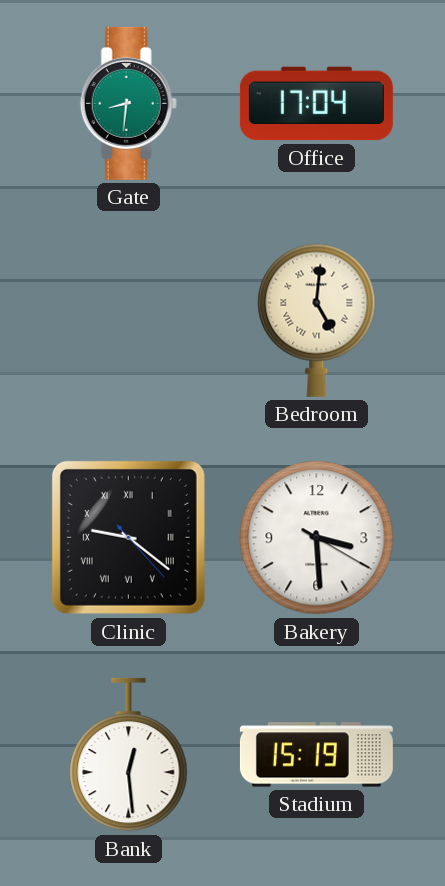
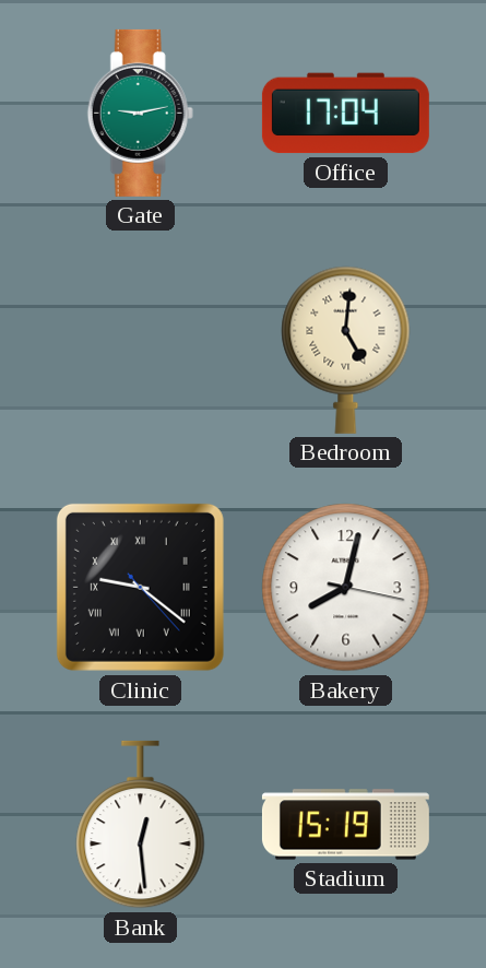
Gate: 8:31 -> 9:13 (140, 113)
Bakery: 3:29 -> 8:02 (346, 588)
